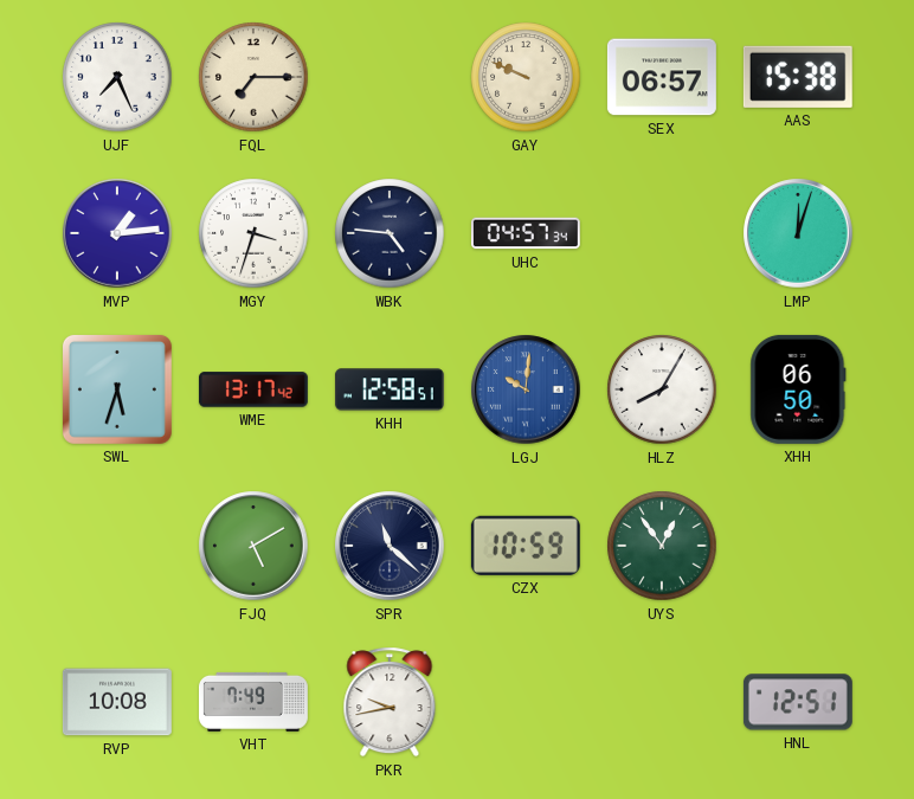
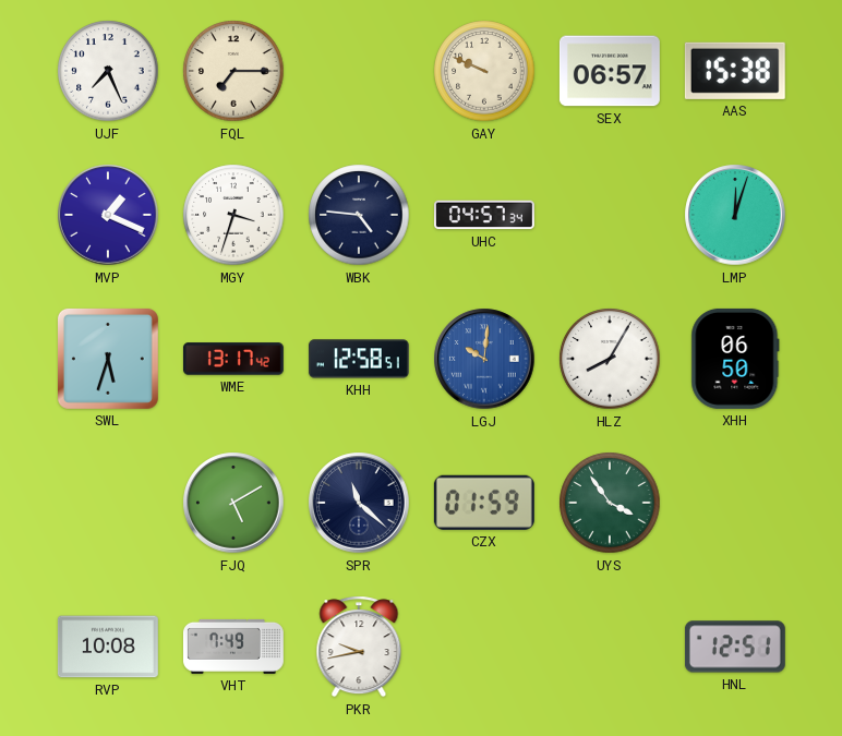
MVP: 1:14 -> 1:19 (108, 215)
CZX: 10:59 -> 01:59 (484, 503)
UYS: 12:54 -> 3:54 (610, 503)
